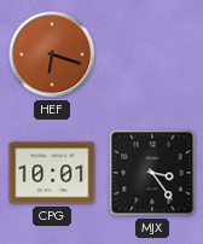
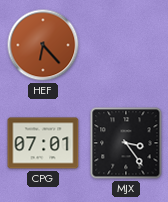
HEF: 6:18 -> 6:23 (43, 45)
CPG: 10:01 -> 07:01 (43, 143)
